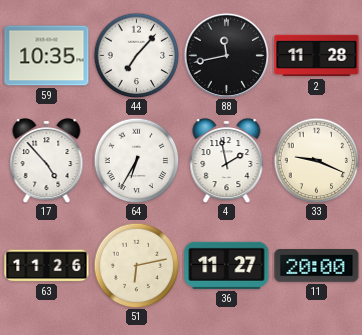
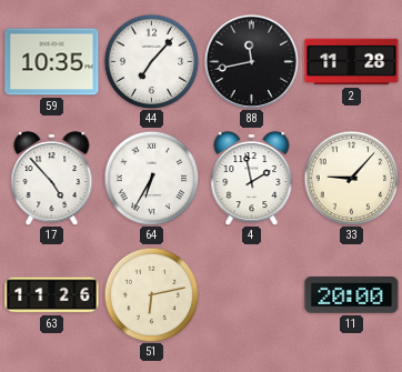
33: 9:19 -> 9:07 (351, 178)
36: 11:27 -> none (227, 265)
